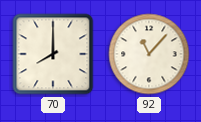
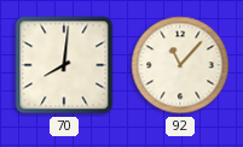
70: 8:00 -> 8:01 (64, 65)
